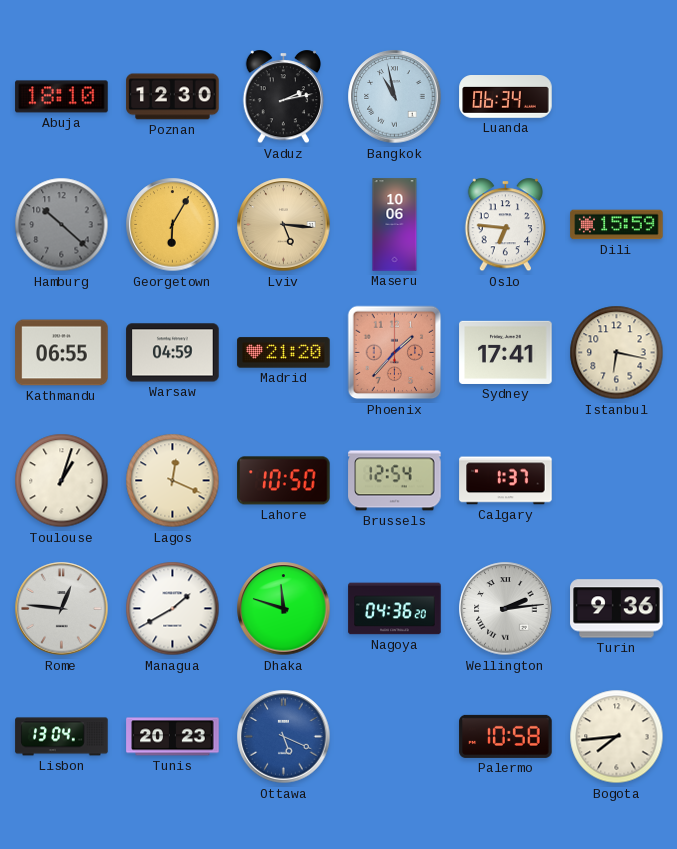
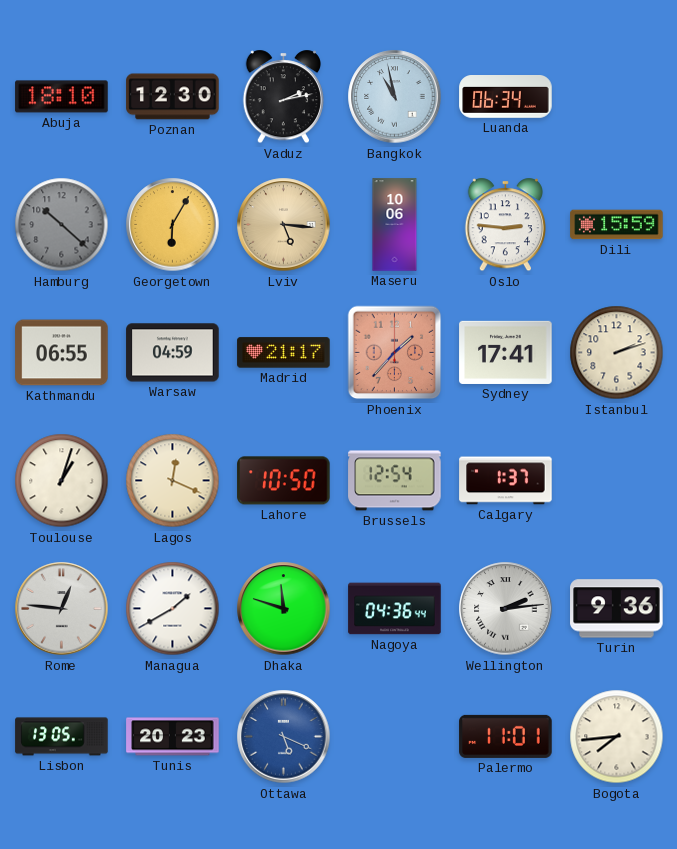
Oslo: 6:46 -> 2:46 (505, 225)
Madrid: 21:20 -> 21:17 (284, 353)
Istanbul: 6:17 -> 2:12 (617, 353)
Nagoya: 04:36:20 -> 04:36:44 (395, 609)
Lisbon: 13:04 -> 13:05 (62, 737)
Palermo: 10:58 -> 11:01 (506, 736)
